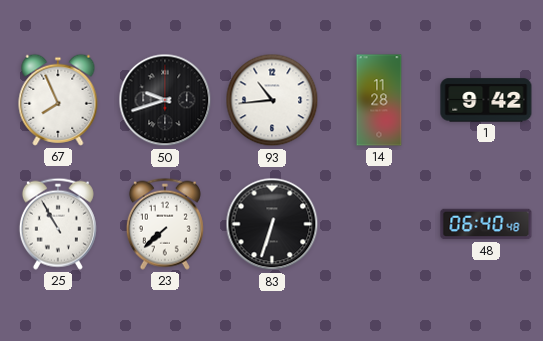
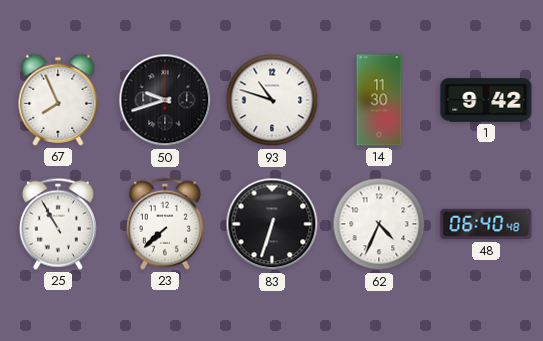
93: 10:44 -> 10:48 (272, 100)
14: 11:28 -> 11:30 (379, 100)
62: none -> 4:34 (379, 224)
